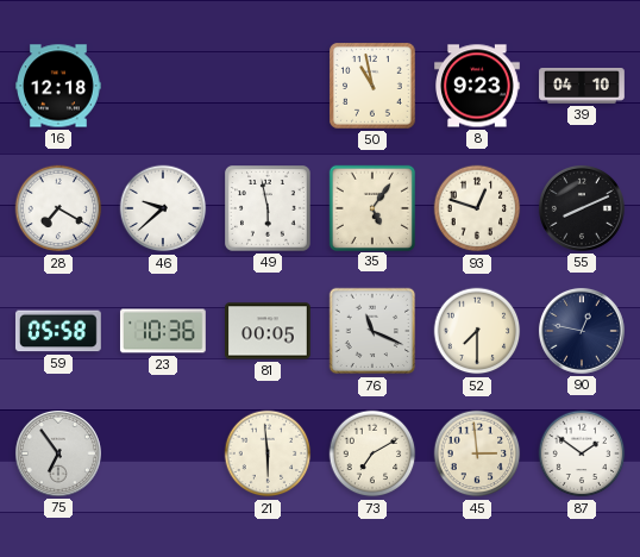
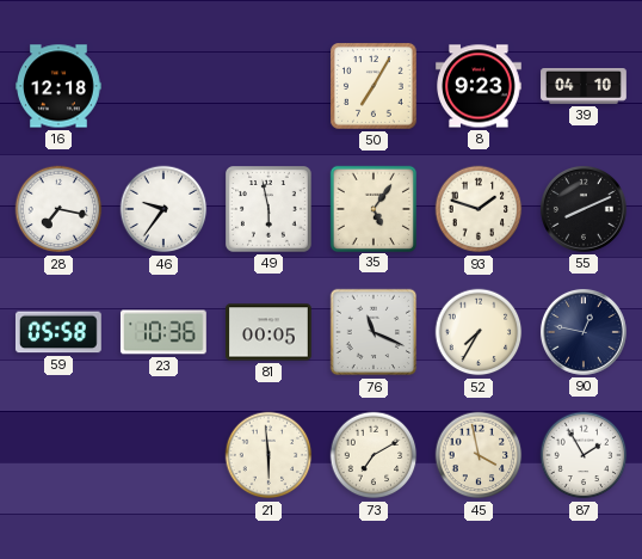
50: 10:58 -> 7:05 (375, 87)
28: 7:20 -> 7:17 (58, 209)
46: 9:38 -> 9:36 (163, 209)
93: 12:48 -> 1:48 (479, 209)
52: 7:30 -> 7:35 (479, 332)
75: 6:54 -> none (58, 453)
45: 2:59 -> 3:58 (479, 455)
87: 1:51 -> 1:55 (584, 455)
